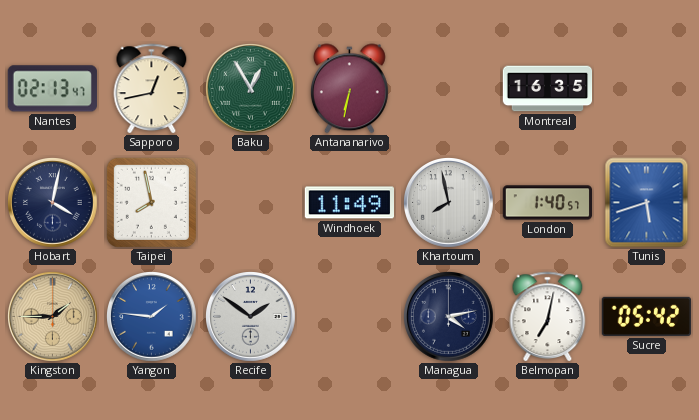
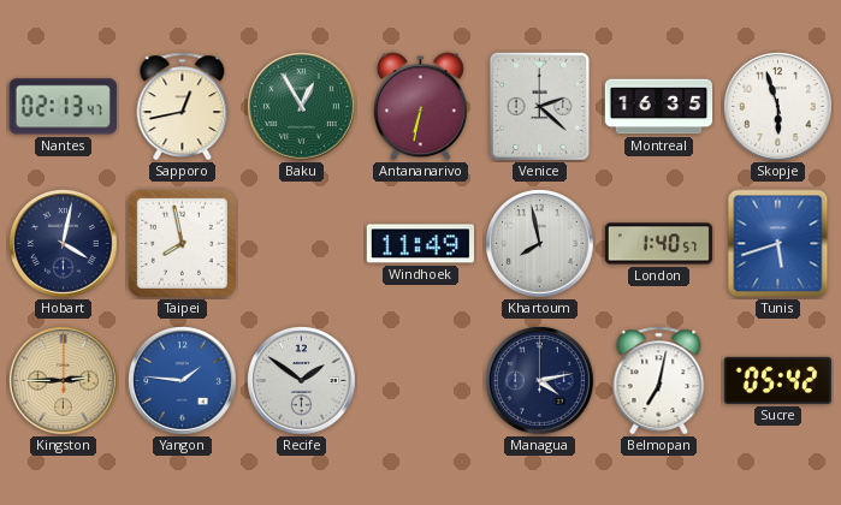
Venice: none -> 2:22 (539, 106)
Skopje: none -> 5:57 (778, 107)
Kingston: 1:45 -> 2:45 (64, 381)
